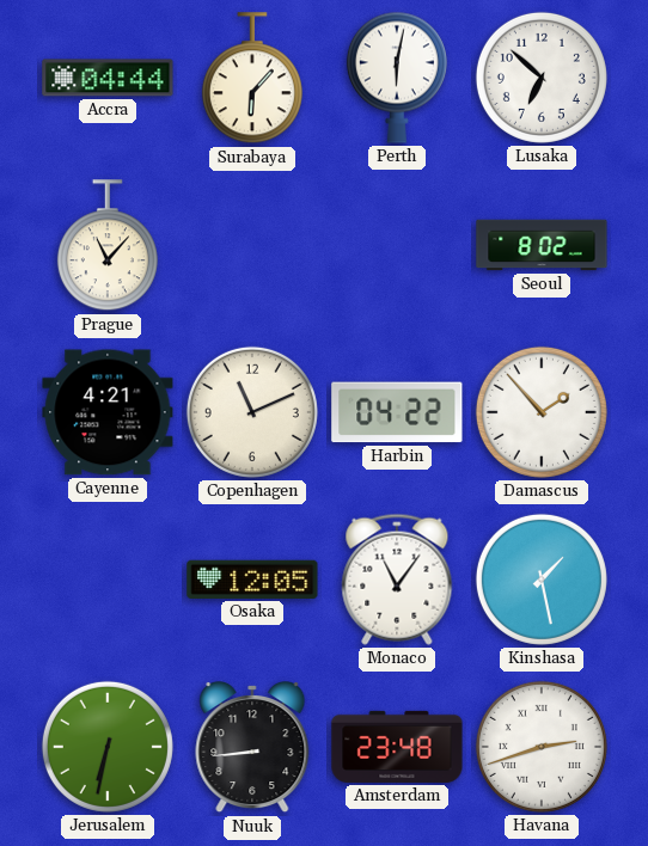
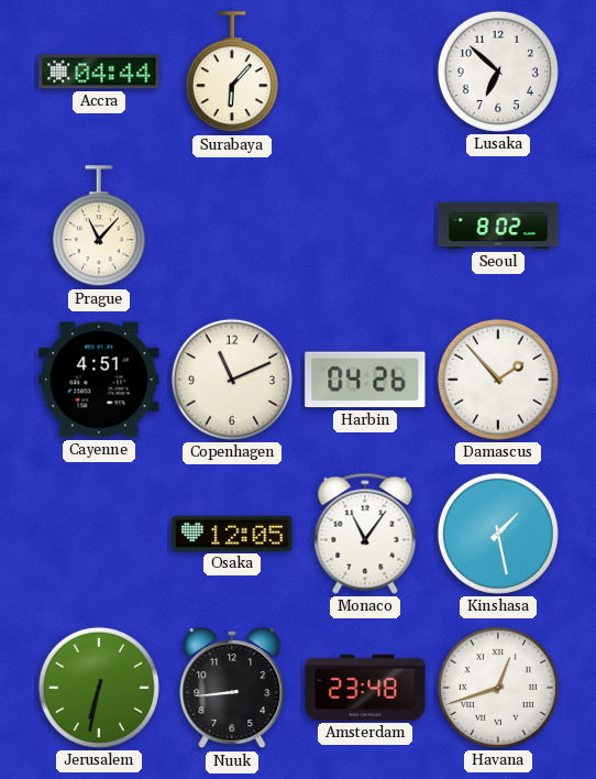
Perth: 6:02 -> none (397, 78)
Cayenne: 4:21 -> 4:51 (99, 380)
Harbin: 04:22 -> 04:26 (365, 380)
Havana: 2:42 -> 12:42 (498, 688)
